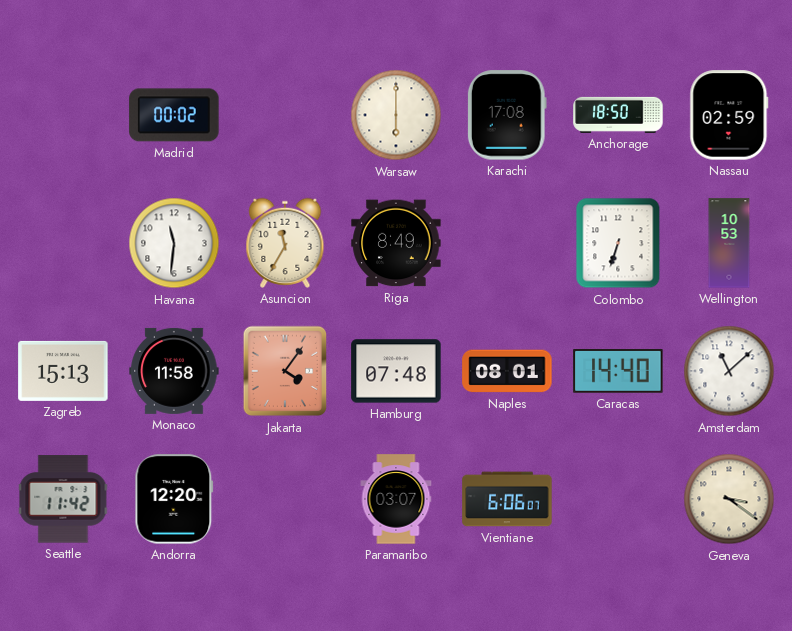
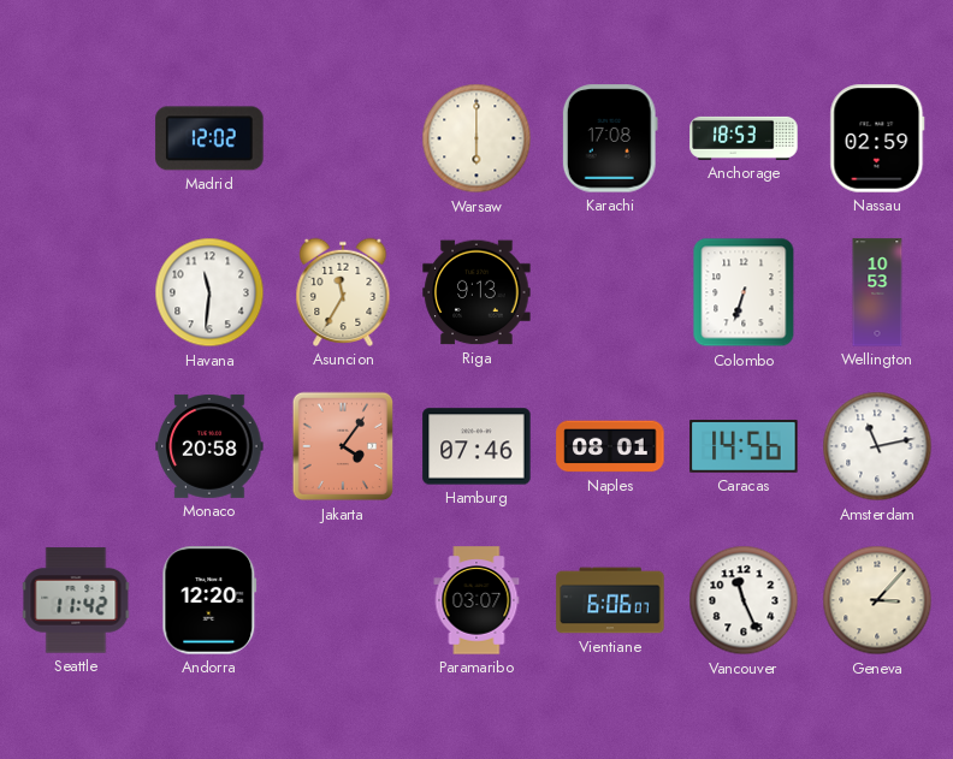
Madrid: 00:02 -> 12:02 (209, 138)
Anchorage: 18:50 -> 18:53 (744, 138)
Riga: 8:49 -> 9:13 (476, 292)
Zagreb: 15:13 -> none (63, 371)
Monaco: 11:58 -> 20:58 (209, 446)
Hamburg: 07:48 -> 07:46 (476, 446)
Caracas: 14:40 -> 14:56 (744, 447)
Amsterdam: 11:08 -> 11:13 (877, 446)
Vancouver: none -> 11:26 (744, 600)
Geneva: 3:21 -> 3:07 (877, 600)
